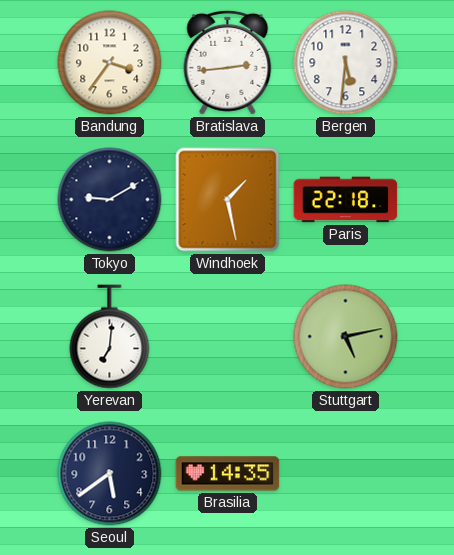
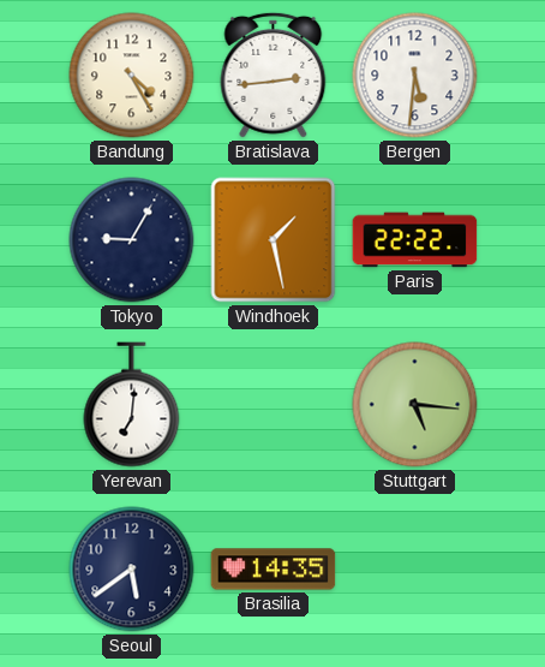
Bandung: 3:36 -> 4:25 (132, 76)
Tokyo: 9:10 -> 9:05 (132, 240)
Paris: 22:18 -> 22:22 (415, 240)
Stuttgart: 5:13 -> 5:16 (415, 405)
